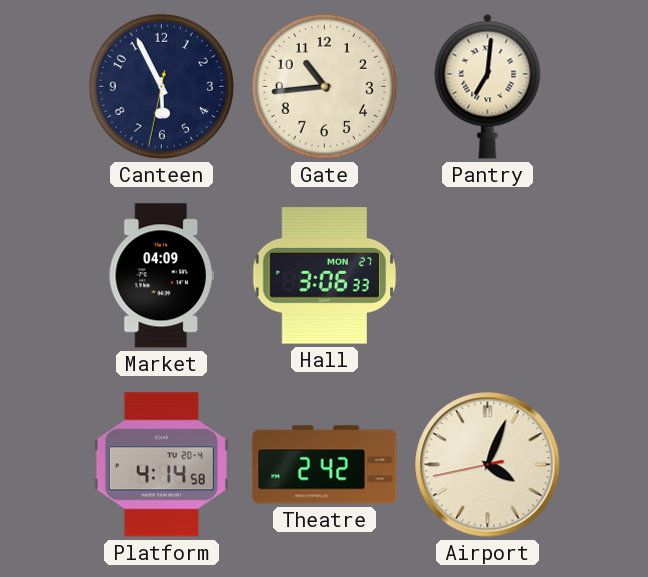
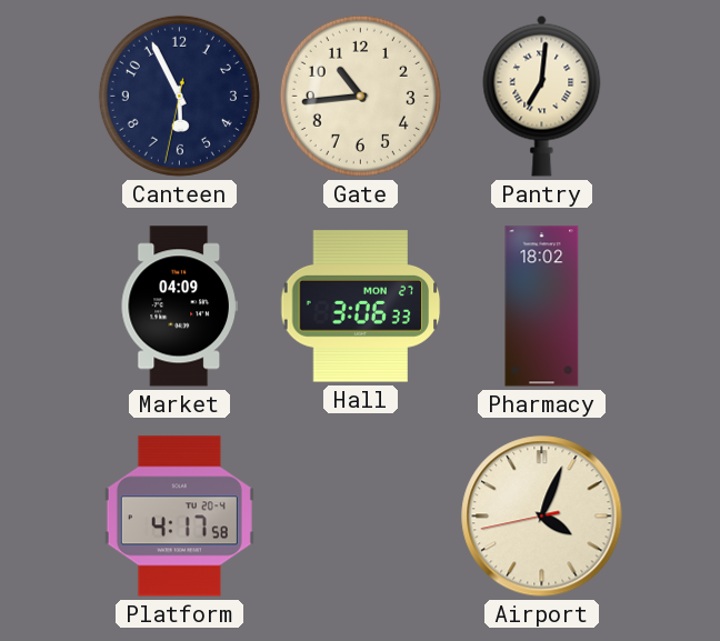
Pharmacy: none -> 18:02 (542, 307)
Platform: 4:14 -> 4:17 (179, 517)
Theatre: 2:42 -> none (325, 465)
